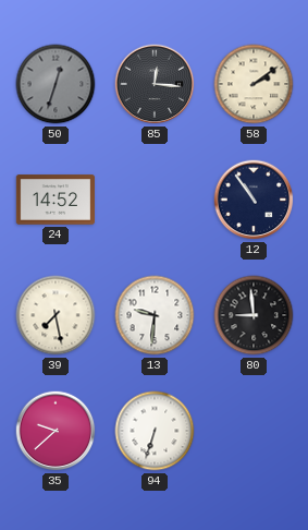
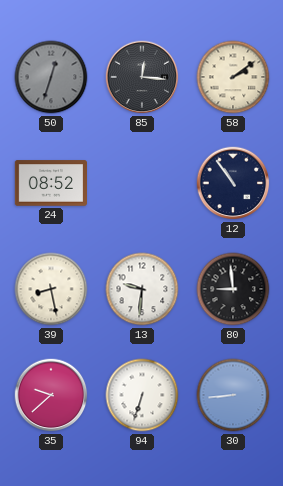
24: 14:52 -> 08:52 (50, 183)
39: 7:28 -> 8:28 (51, 289)
30: none -> 8:44 (233, 395)
